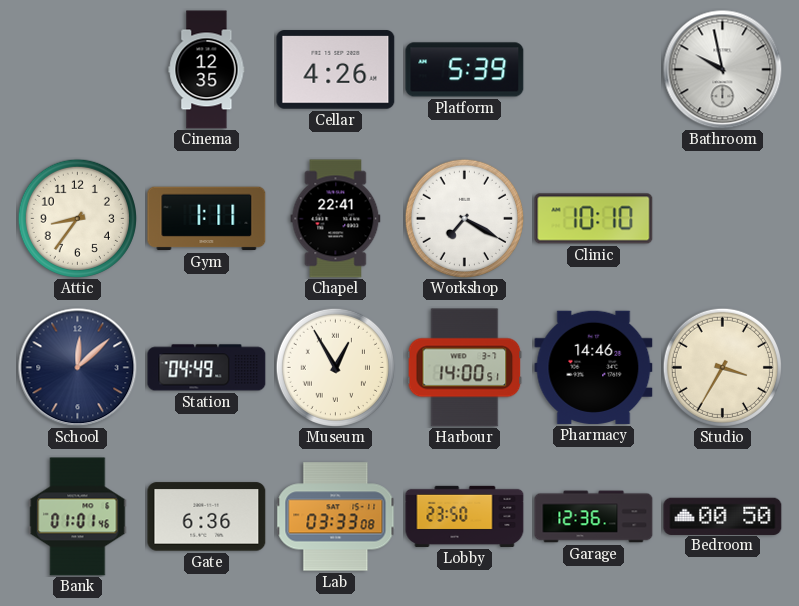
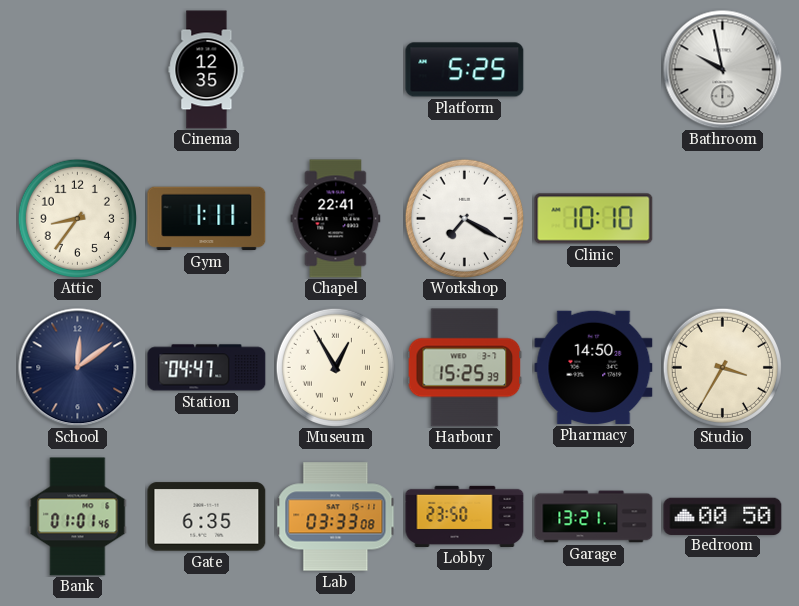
Cellar: 4:26 -> none (336, 70)
Platform: 5:39 -> 5:25 (465, 70)
School: 12:08 -> 12:09 (78, 368)
Station: 04:49 -> 04:47 (207, 368)
Harbour: 14:00 -> 15:25 (465, 368)
Pharmacy: 14:46 -> 14:50 (594, 367)
Gate: 6:36 -> 6:35 (207, 517)
Garage: 12:36 -> 13:21 (594, 517)
